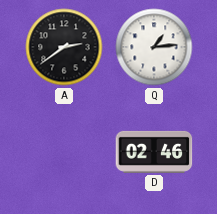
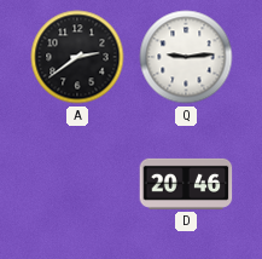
Q: 1:14 -> 9:14 (186, 57)
D: 02:46 -> 20:46 (186, 184)
